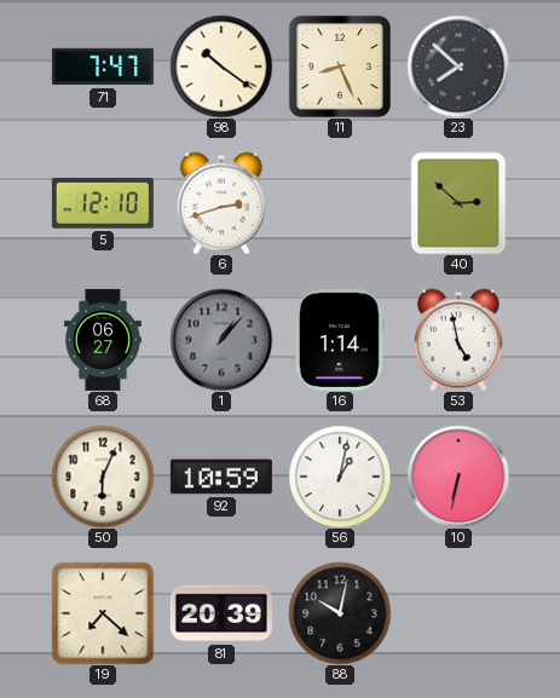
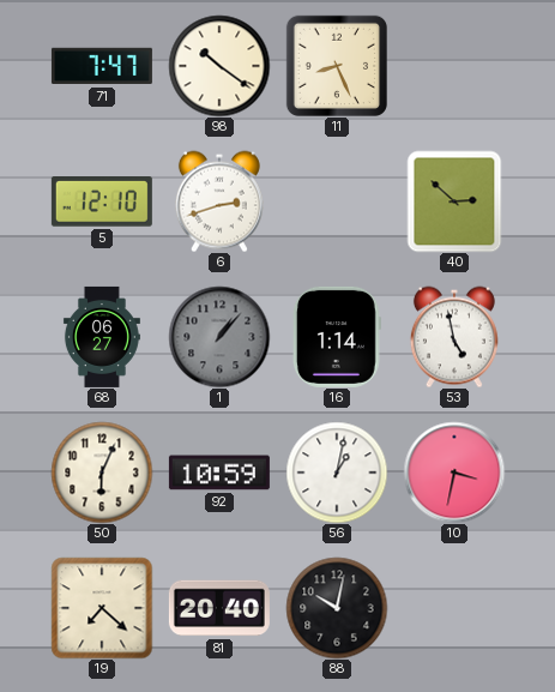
23: 7:52 -> none (458, 67)
10: 6:32 -> 3:32 (454, 473)
81: 20:39 -> 20:40 (219, 608)
